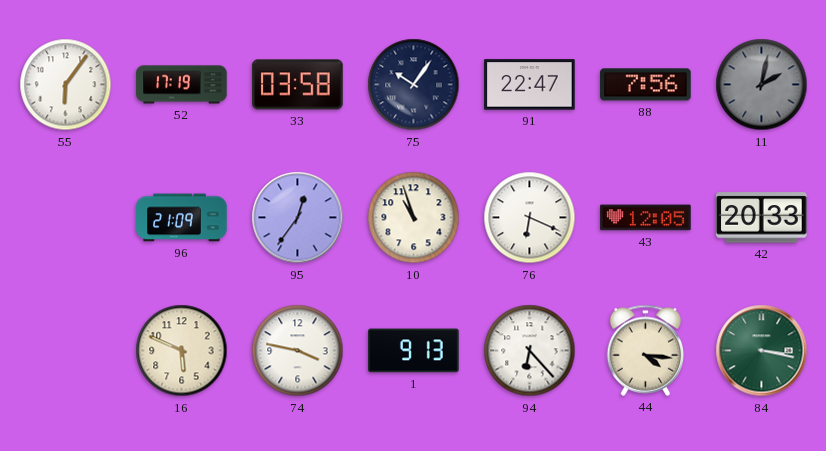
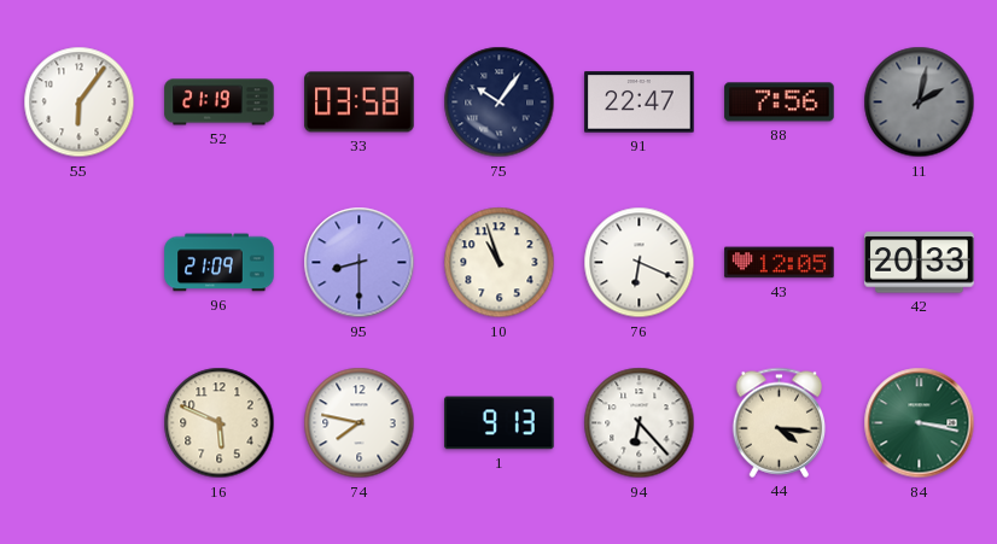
52: 17:19 -> 21:19 (220, 103)
95: 12:36 -> 8:30 (360, 263)
74: 3:47 -> 7:47 (360, 423)
